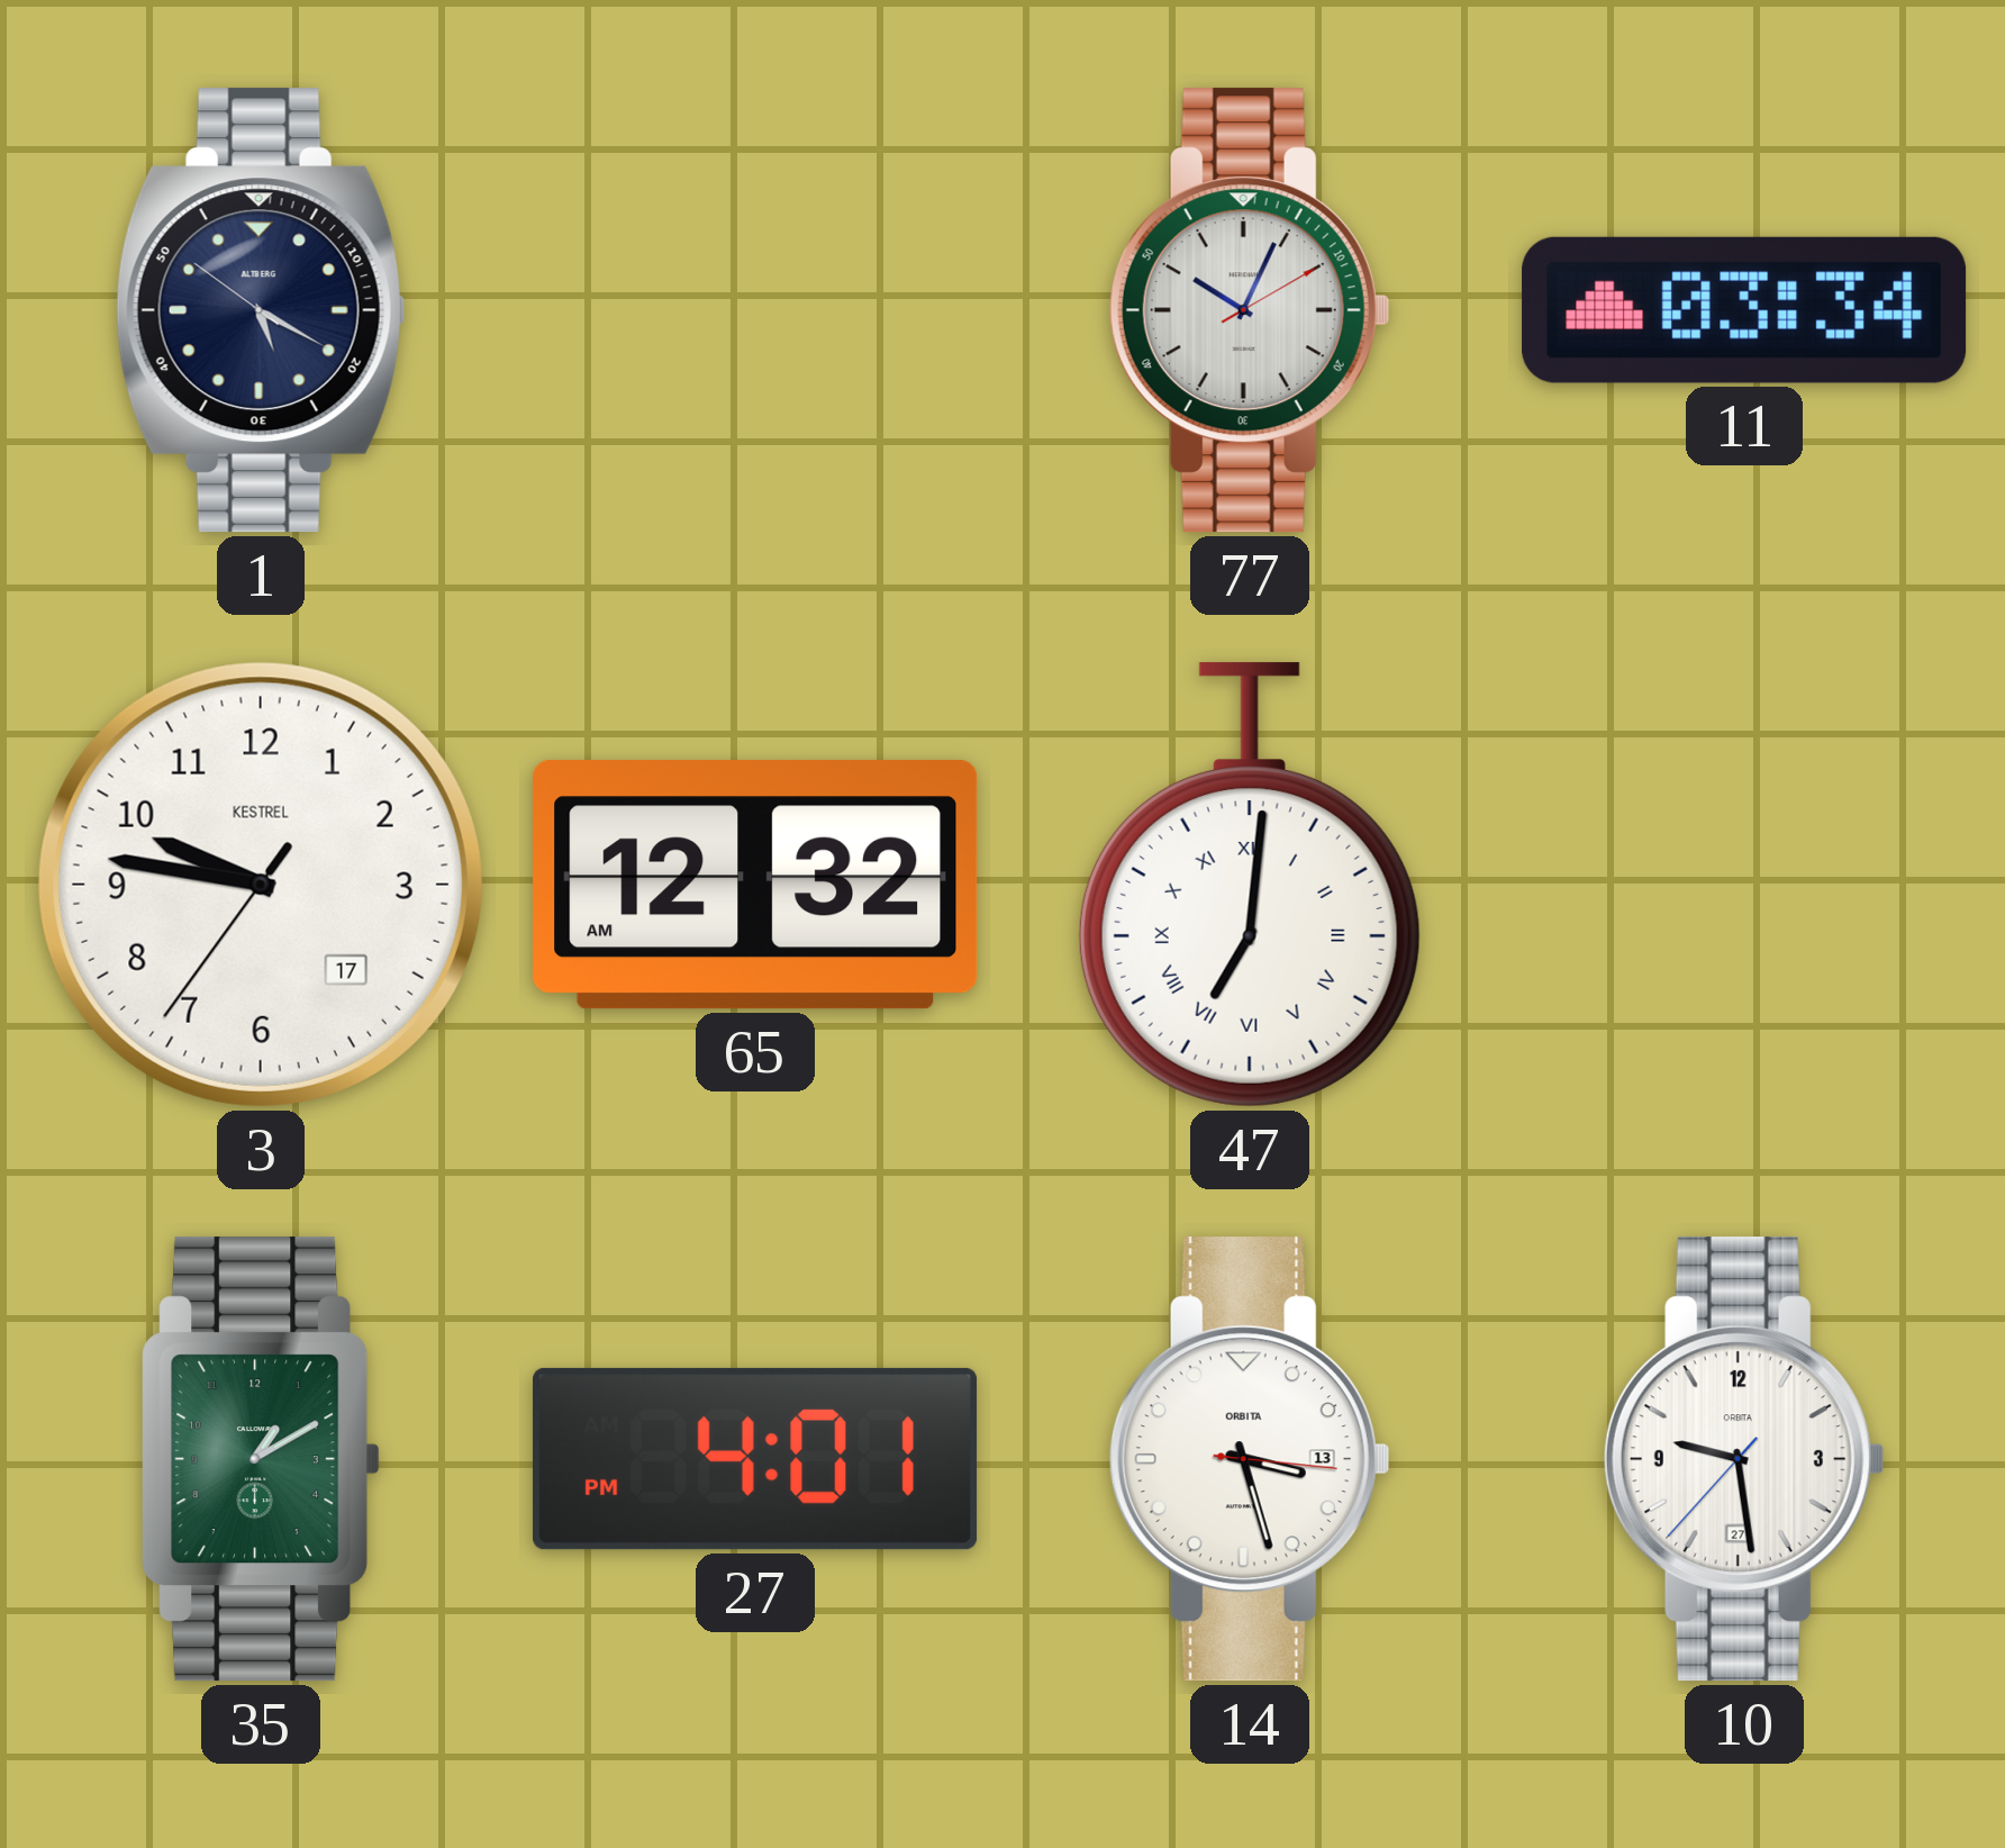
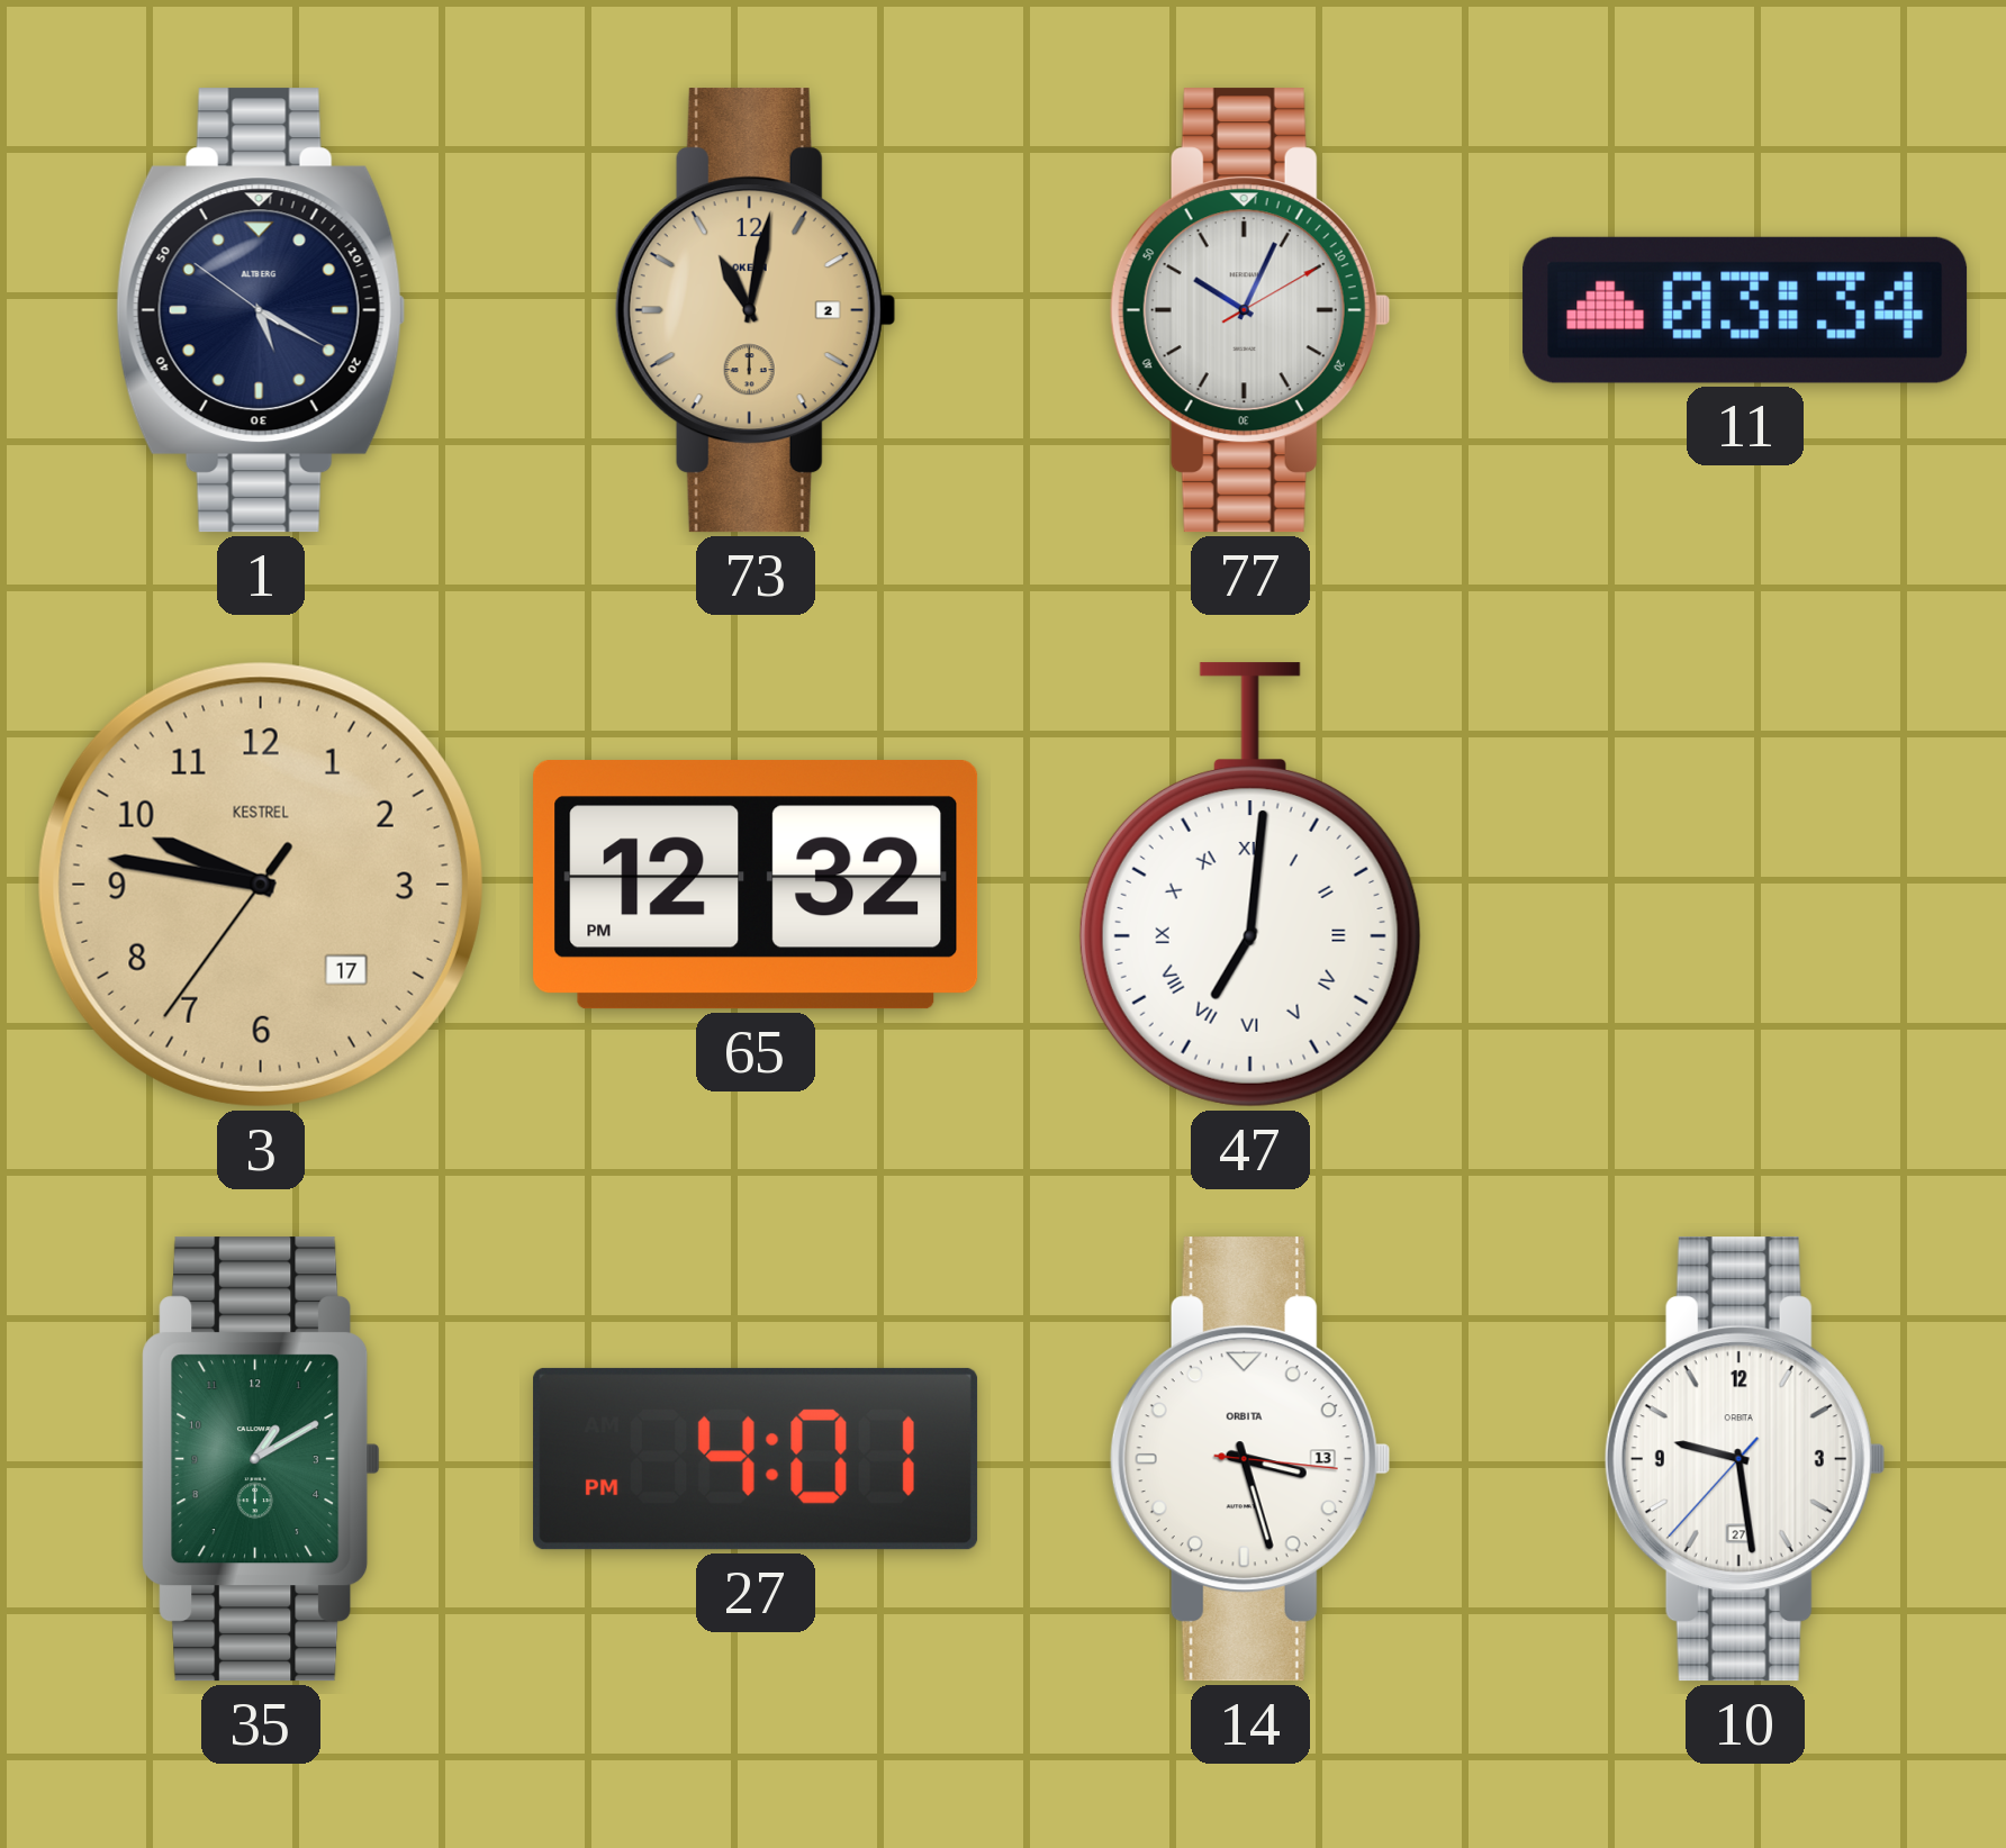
73: none -> 11:02 (756, 310)
3 dial: white -> champagne (261, 885)
65: 12:32 AM -> 12:32 PM (756, 885)
